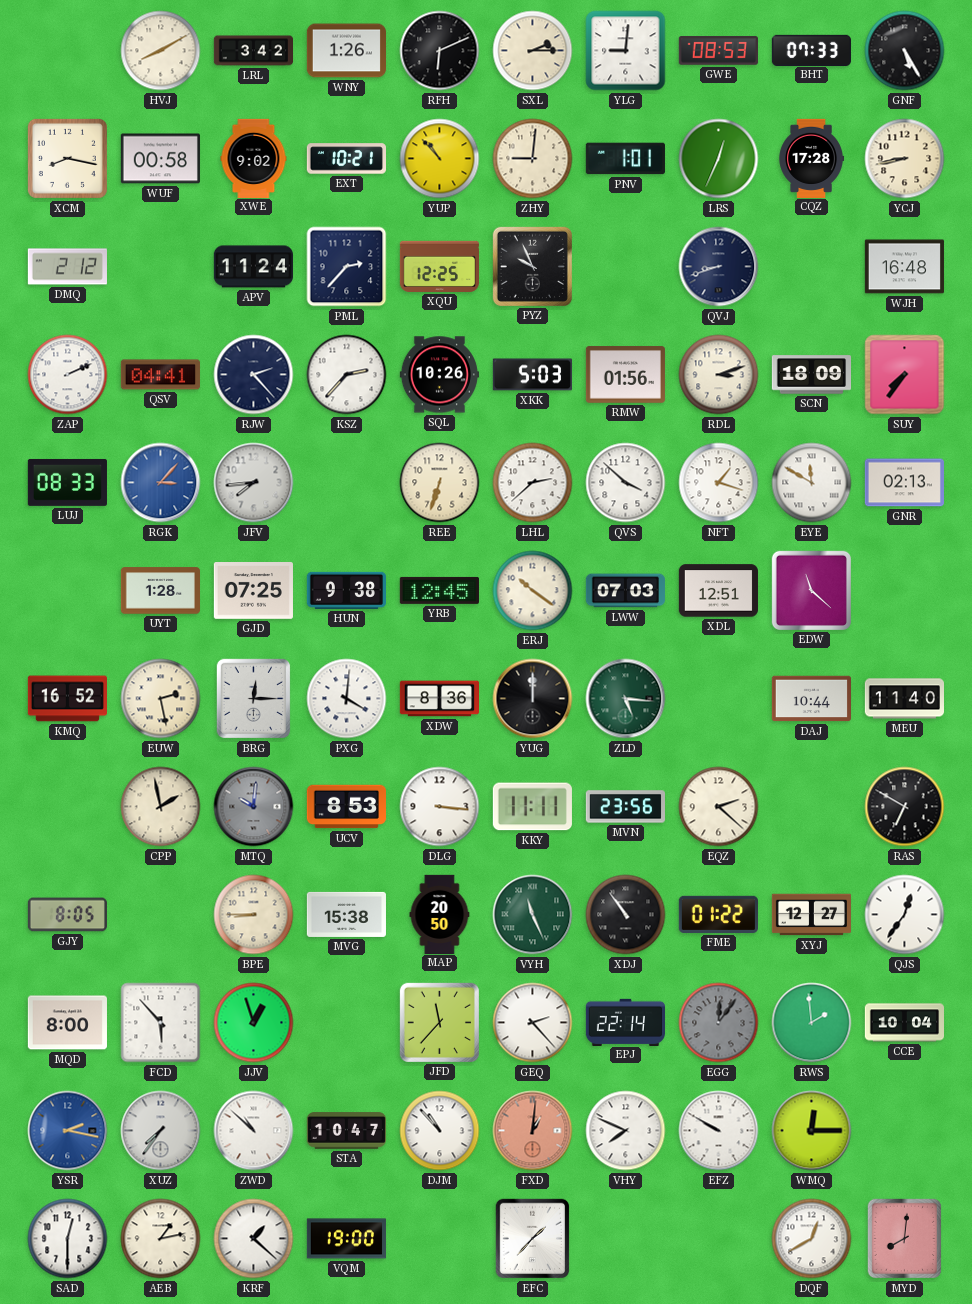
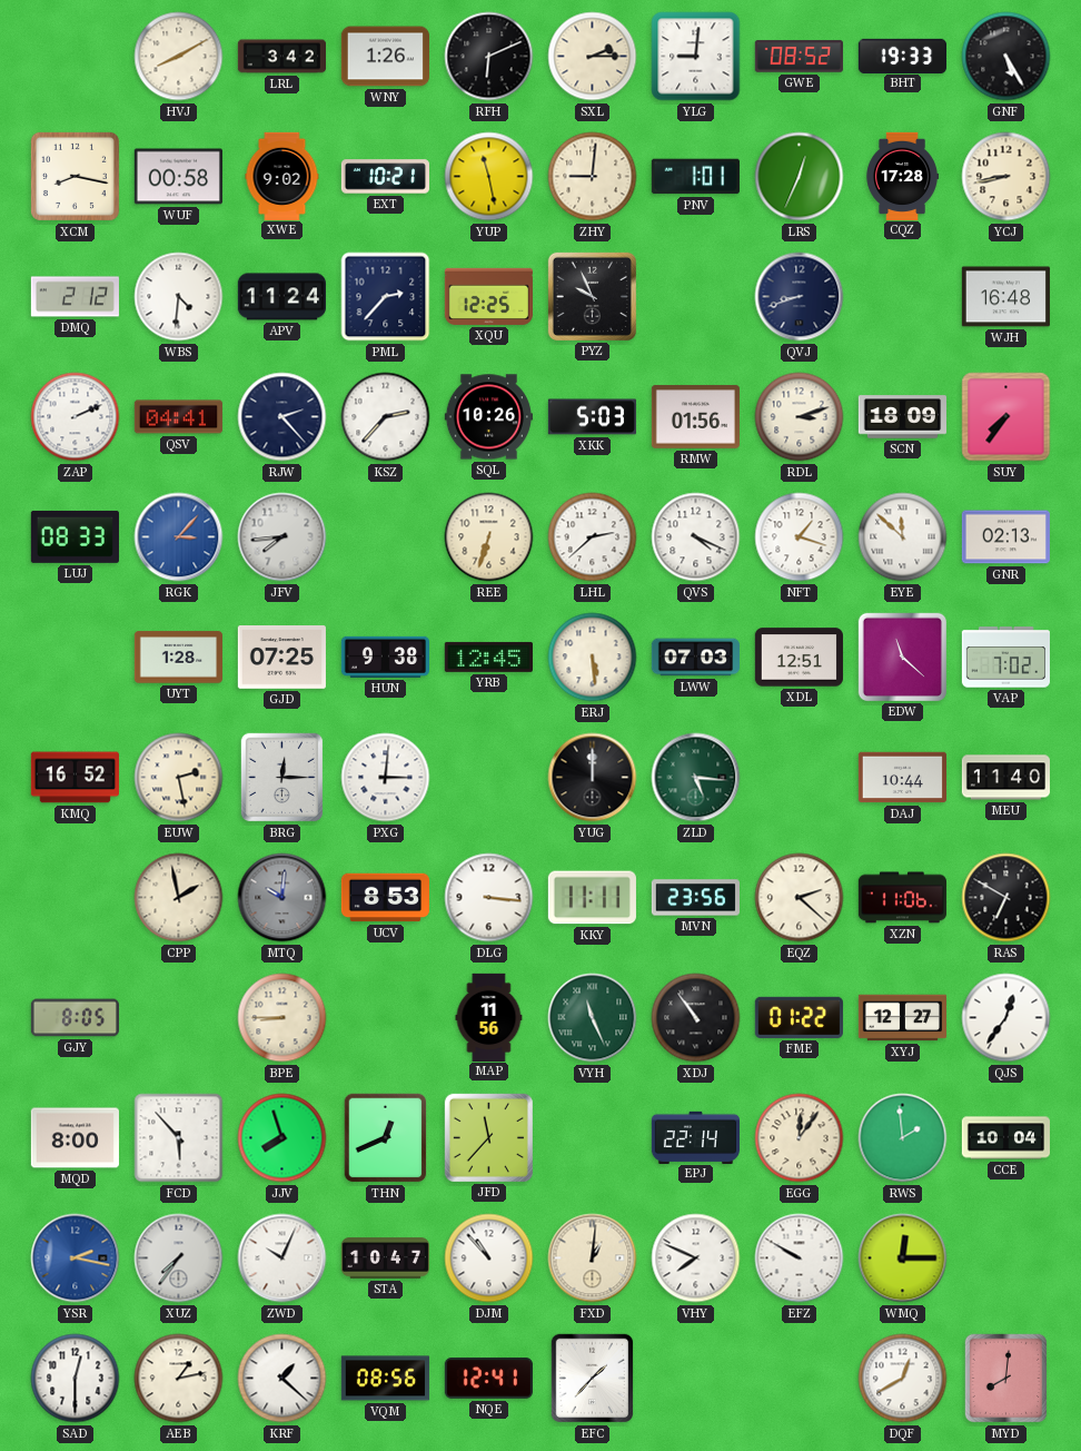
GWE: 08:53 -> 08:52 (799, 57)
BHT: 07:33 -> 19:33 (902, 56)
YUP: 10:53 -> 11:28 (489, 177)
WBS: none -> 4:31 (179, 297)
QVS: 3:52 -> 4:19 (696, 537)
EYE: 11:50 -> 11:52 (903, 537)
ERJ: 10:21 -> 5:29 (593, 658)
VAP: none -> 7:02 (1005, 658)
PXG: 4:01 -> 3:01 (386, 778)
XDW: 8:36 -> none (439, 699)
XZN: none -> 11:06 (902, 898)
MVG: 15:38 -> none (346, 914)
MAP: 20:50 -> 11:56 (489, 1017)
JJV: 12:57 -> 7:57 (282, 1138)
THN: none -> 12:41 (386, 1138)
GEQ: 2:23 -> none (533, 1023)
EGG dial: grey -> cream (800, 1138)
ZWD: 10:52 -> 10:04 (282, 1258)
FXD dial: salmon -> cream (593, 1258)
VQM: 19:00 -> 08:56 (385, 1379)
NQE: none -> 12:41 (488, 1379)
